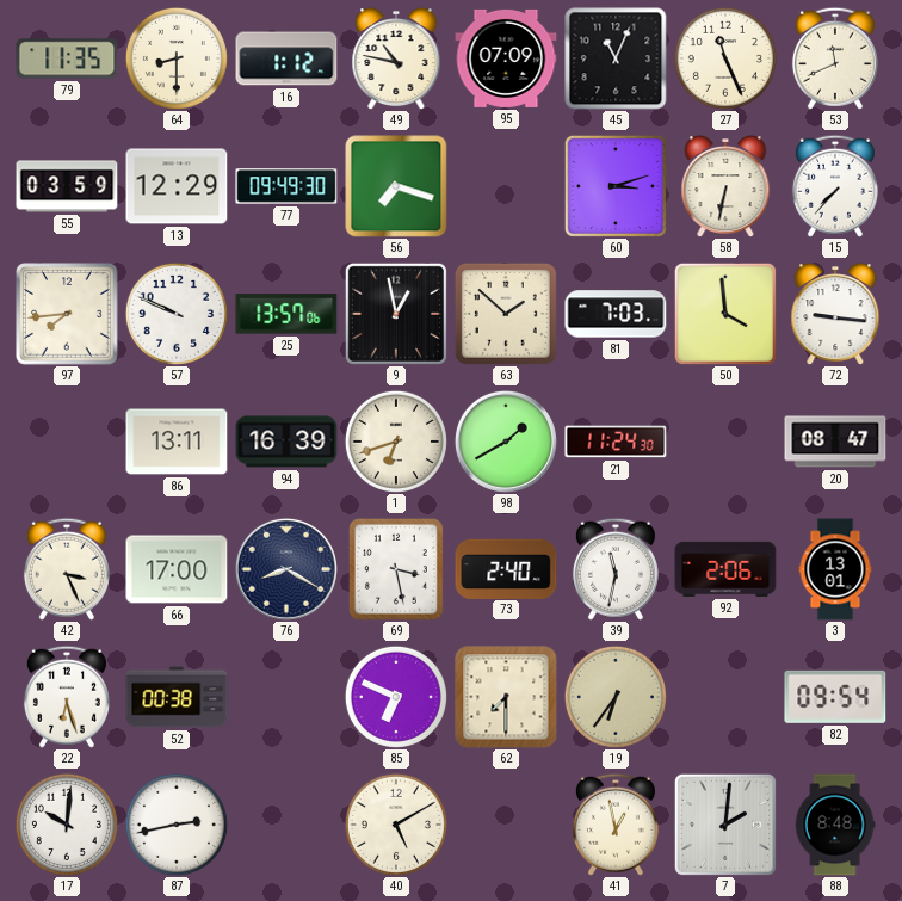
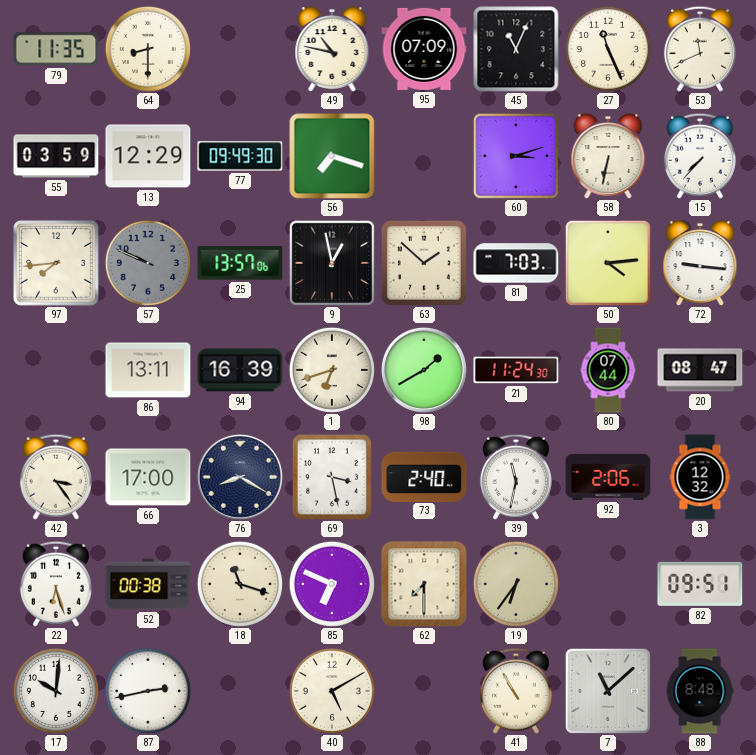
16: 1:12 -> none (286, 58)
57 dial: white -> grey (148, 263)
50: 3:59 -> 4:14 (608, 263)
80: none -> 07:44 (608, 370)
42: 3:26 -> 3:24 (56, 477)
3: 13:01 -> 12:32 (700, 477)
18: none -> 11:18 (240, 584)
82: 09:54 -> 09:51 (700, 584)
41: 12:58 -> 10:55 (516, 691)
7: 2:01 -> 11:08 (608, 691)
